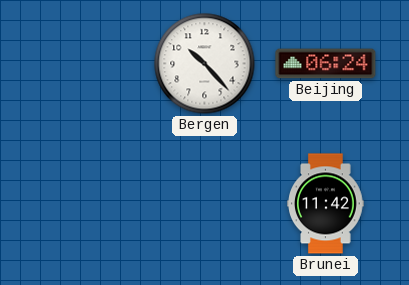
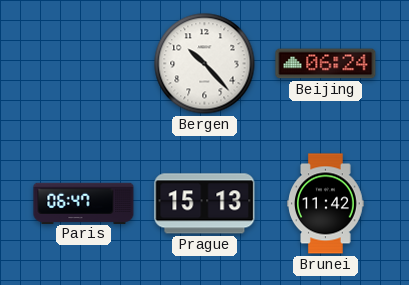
Paris: none -> 06:47 (84, 203)
Prague: none -> 15:13 (205, 204)
